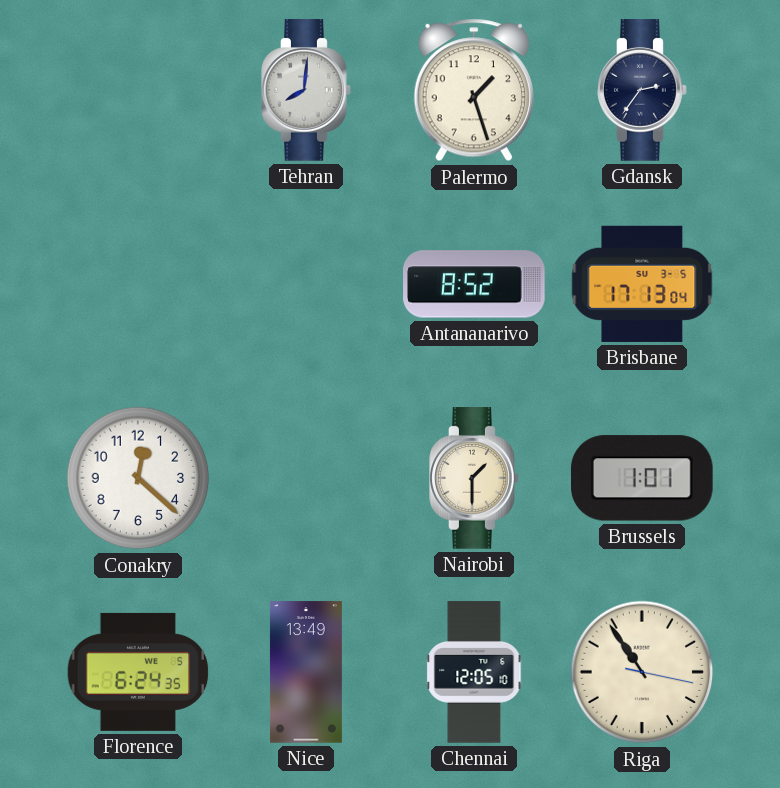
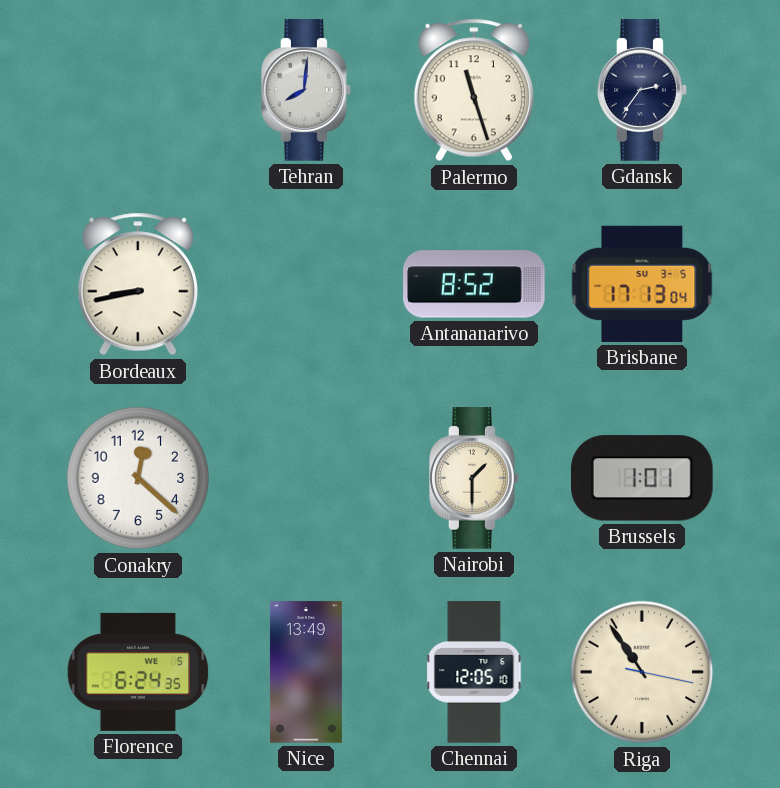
Palermo: 1:27 -> 11:27 (474, 90)
Bordeaux: none -> 8:43 (138, 284)
